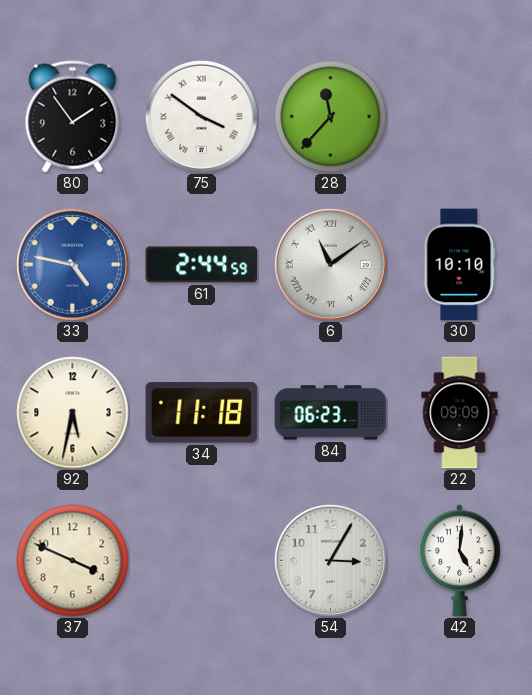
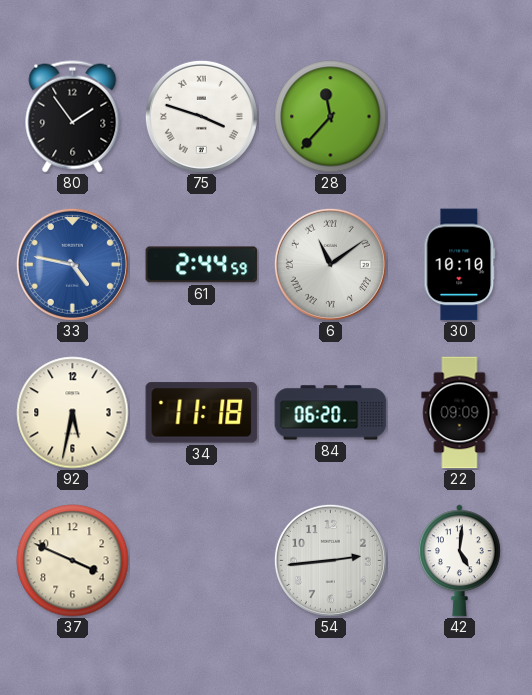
75: 3:51 -> 3:48 (201, 116)
84: 06:23 -> 06:20 (331, 413)
54: 3:05 -> 2:44 (330, 560)
